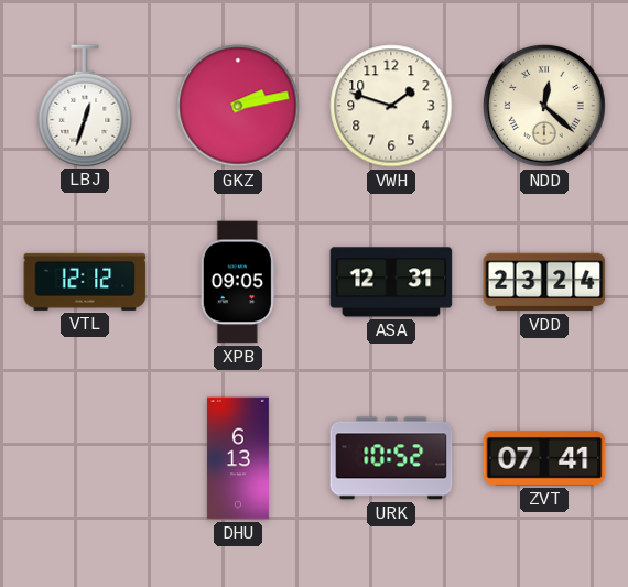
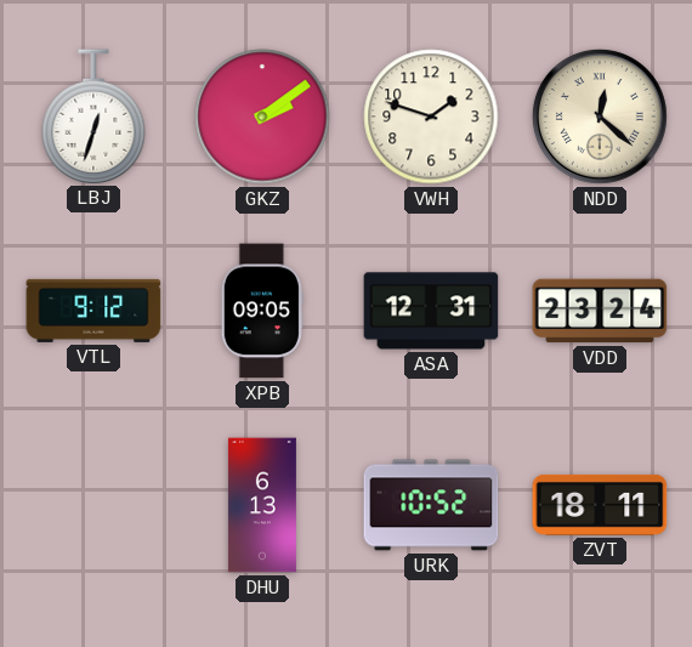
GKZ: 2:13 -> 2:09 (262, 117)
VTL: 12:12 -> 9:12 (93, 311)
ZVT: 07:41 -> 18:11 (600, 505)
